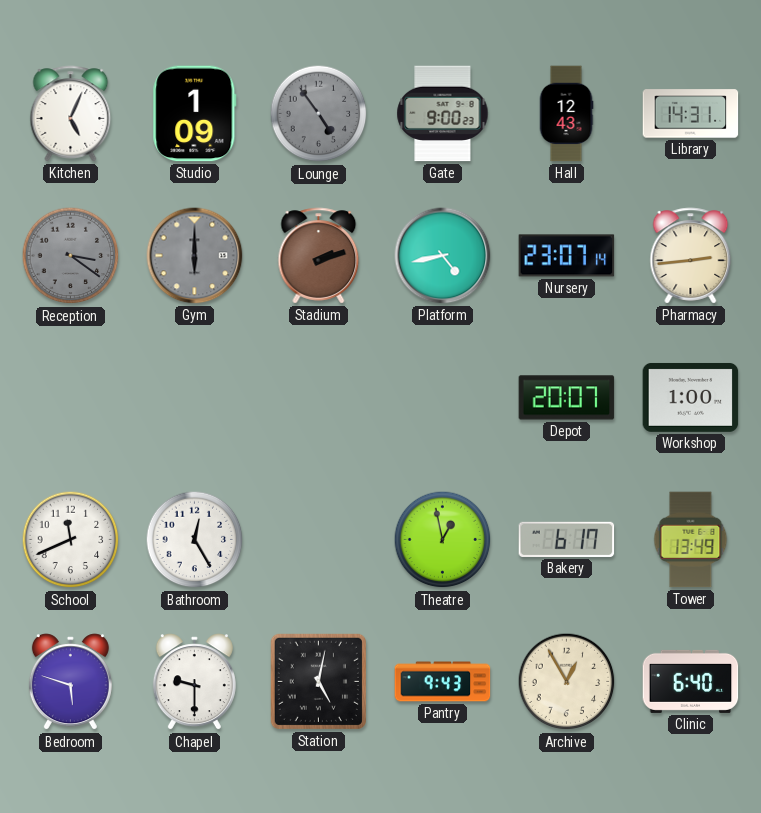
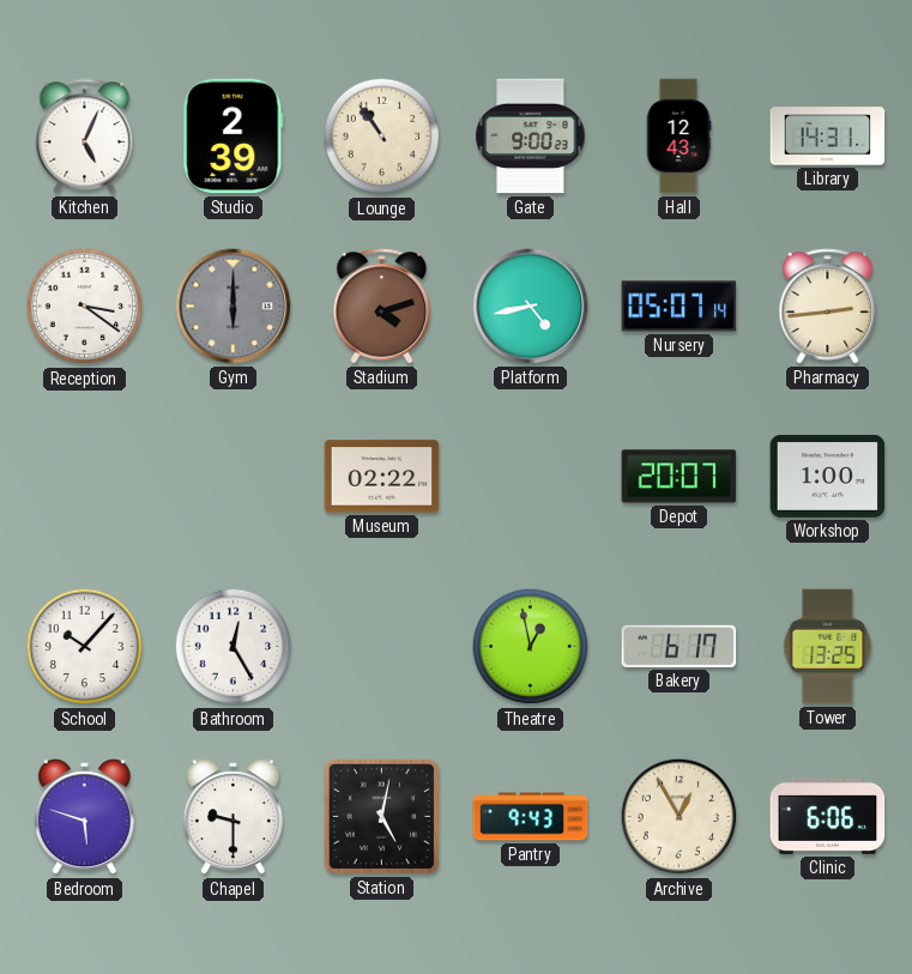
Studio: 1:09 -> 2:39 (234, 137)
Lounge: 4:54 -> 10:54 (382, 137)
Lounge dial: grey -> cream (382, 137)
Reception dial: grey -> white (85, 307)
Stadium: 2:12 -> 4:12 (382, 307)
Nursery: 23:07 -> 05:07 (680, 307)
Museum: none -> 02:22 (382, 477)
School: 11:41 -> 10:07 (85, 647)
Tower: 13:49 -> 13:25 (828, 647)
Clinic: 6:40 -> 6:06 (828, 816)
